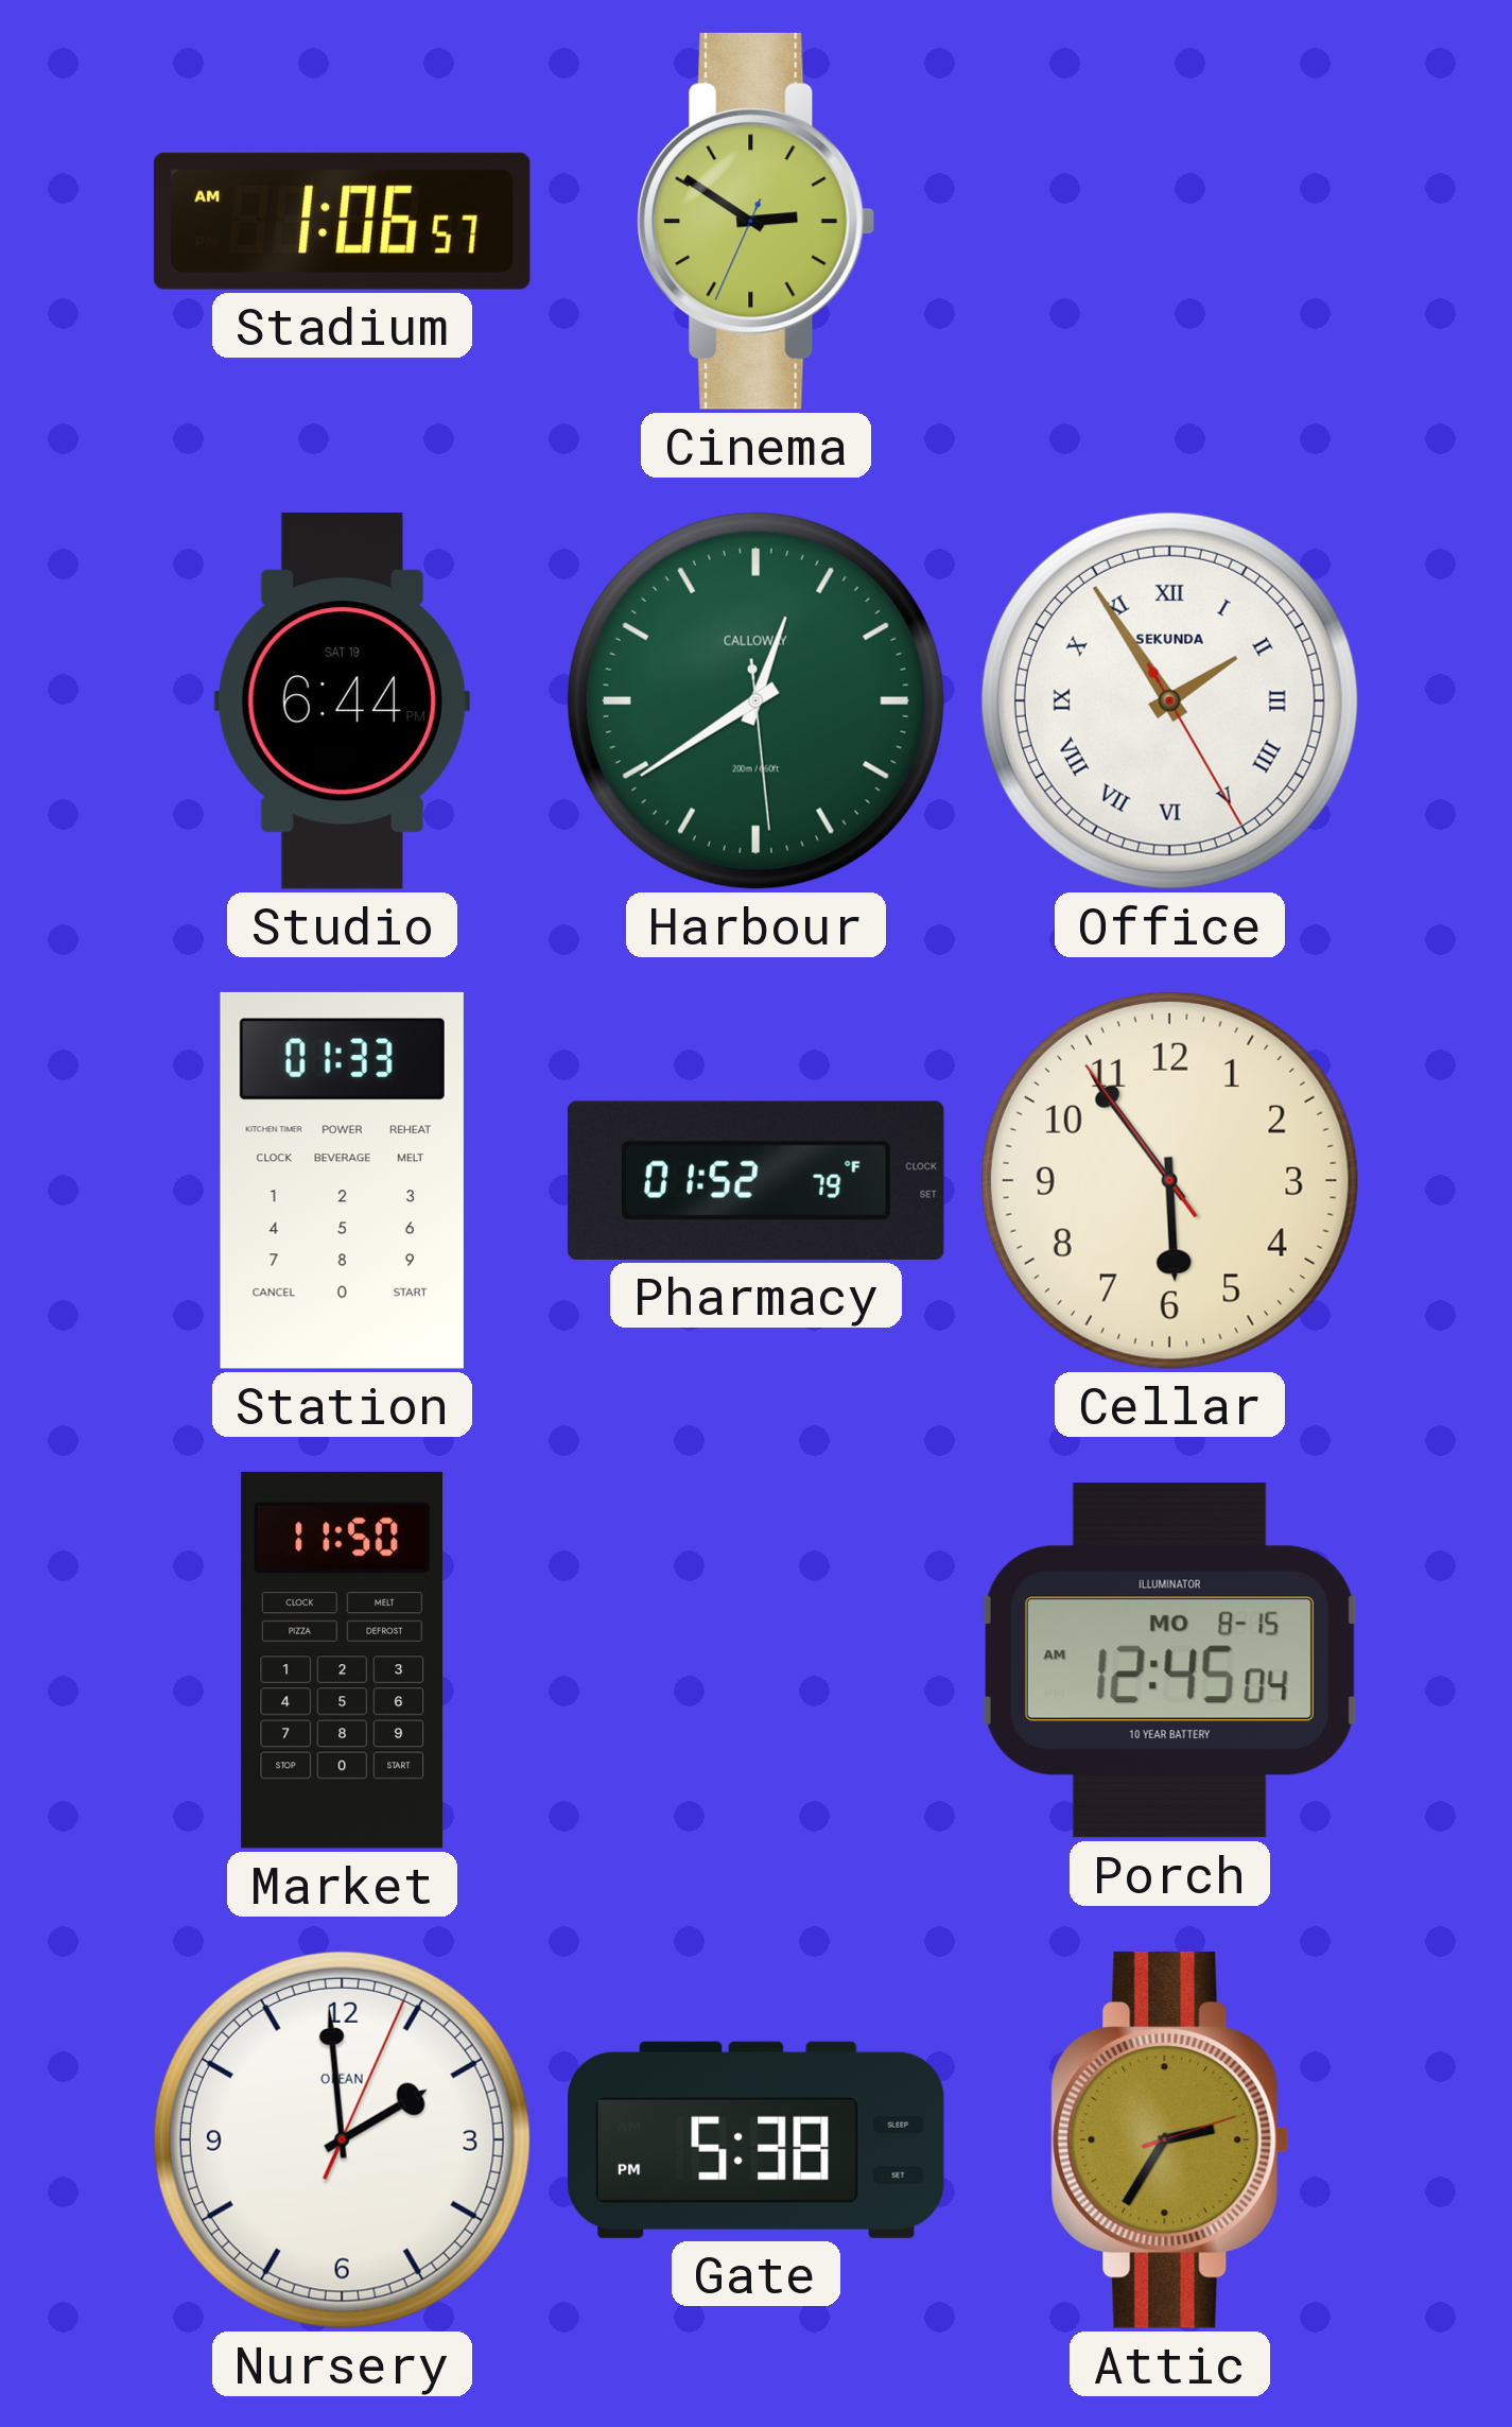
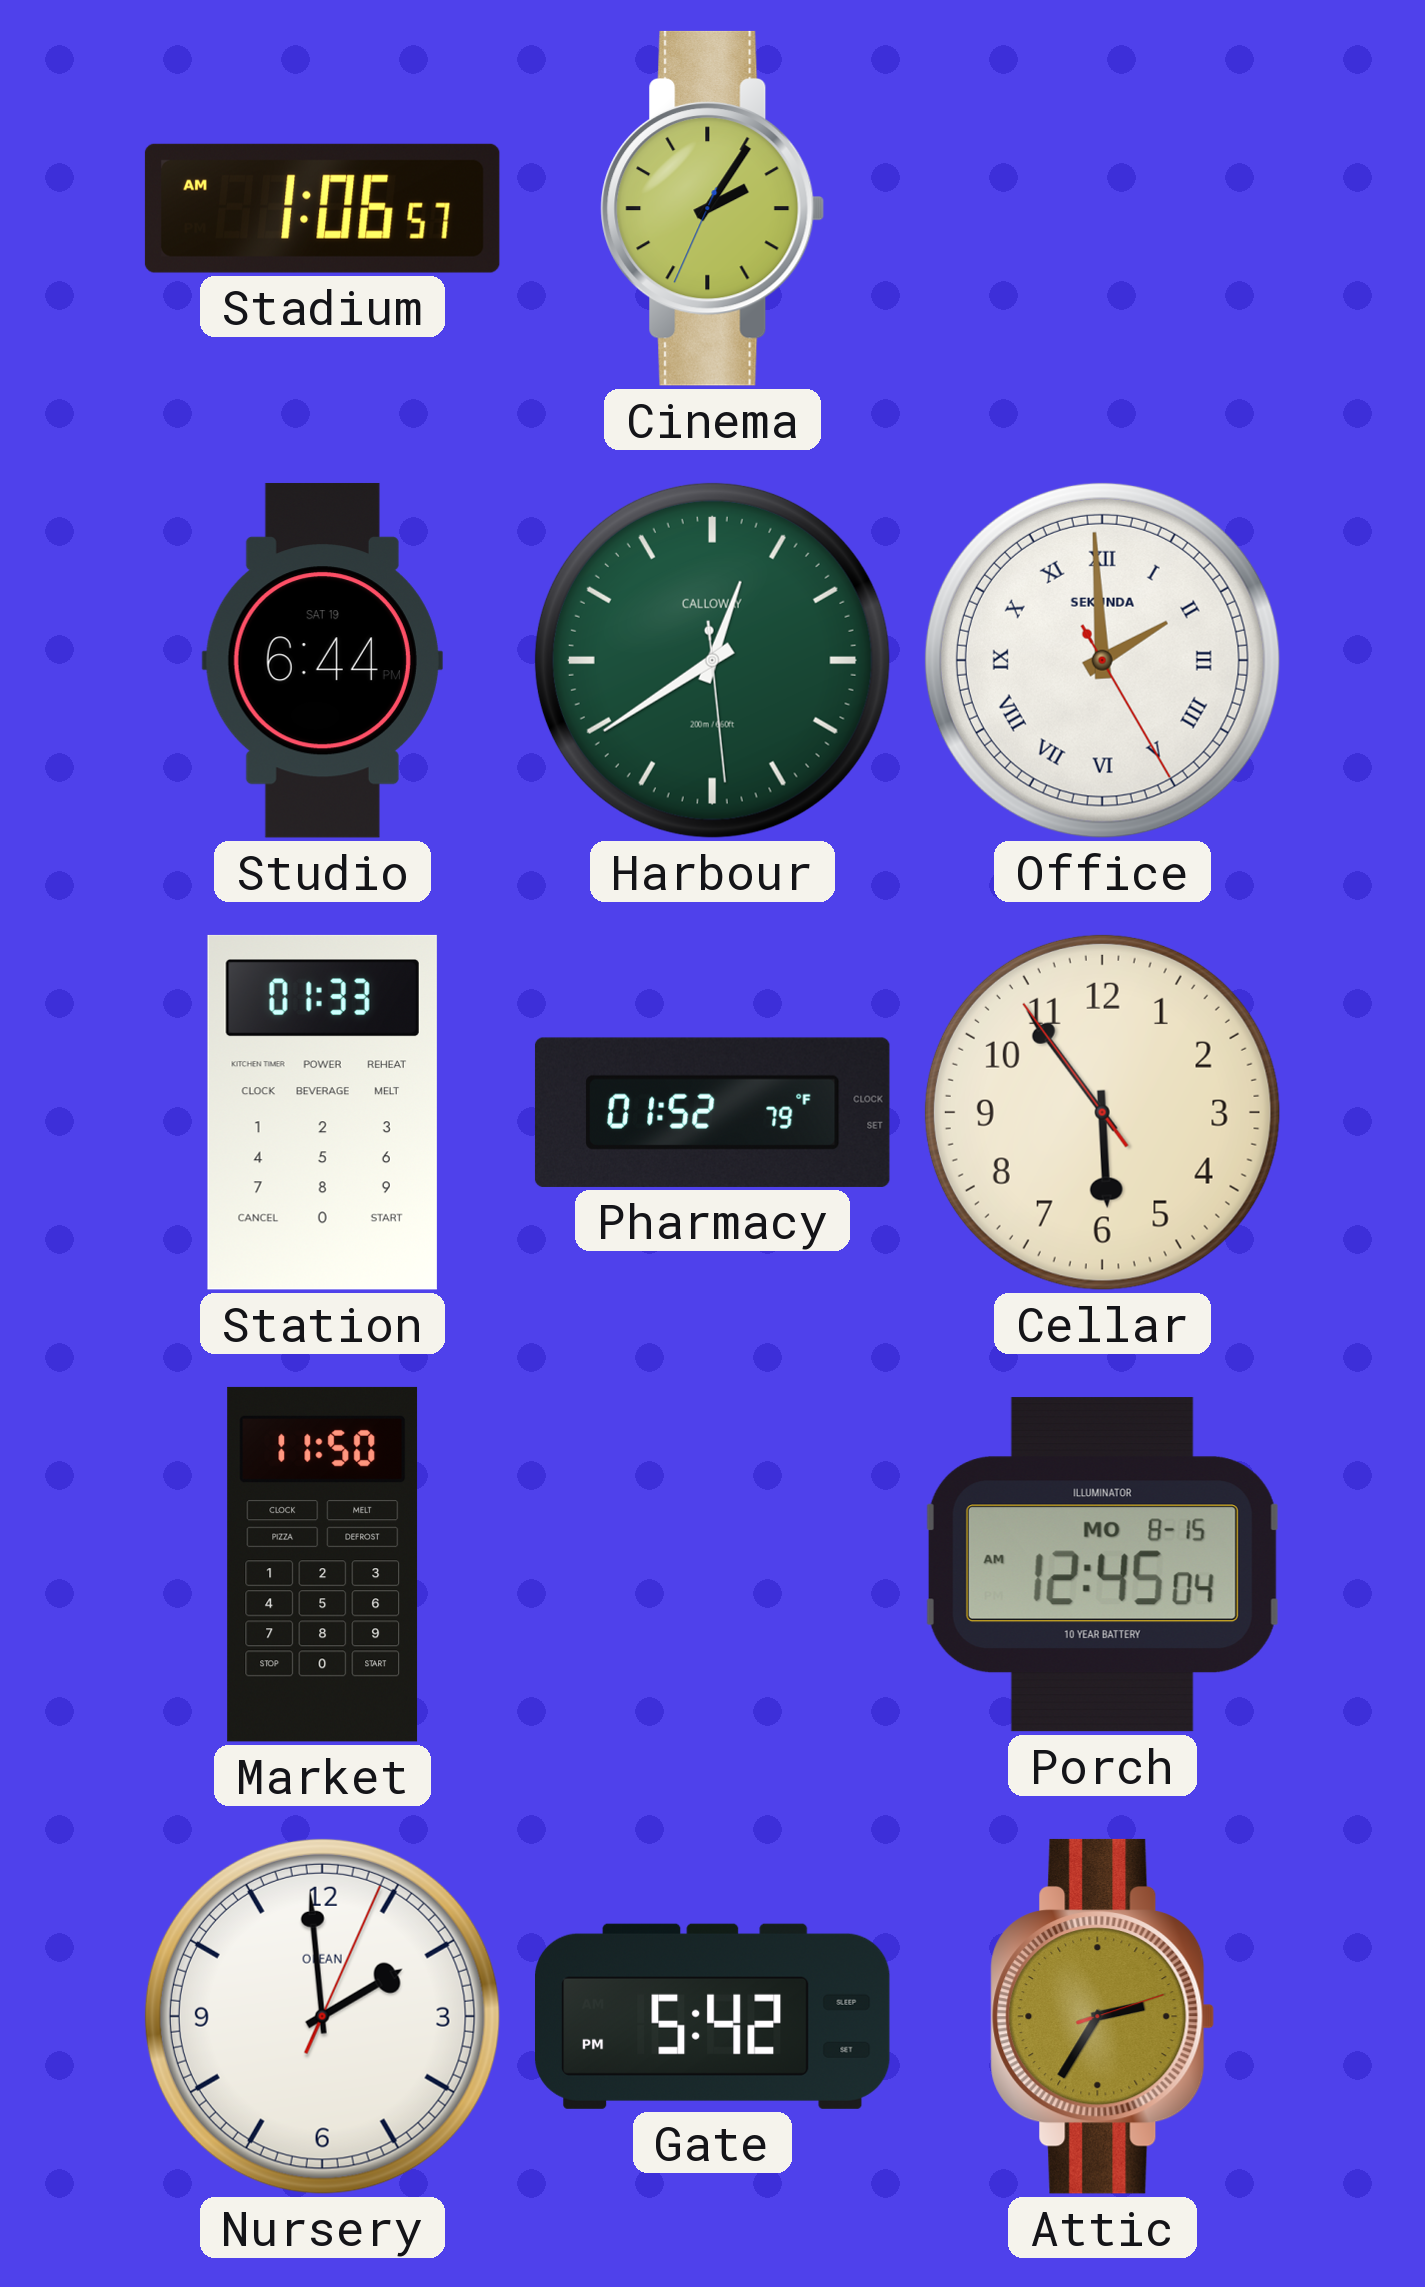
Cinema: 2:50 -> 2:05 (713, 208)
Office: 1:54 -> 1:59 (1102, 660)
Gate: 5:38 -> 5:42 (712, 2016)
